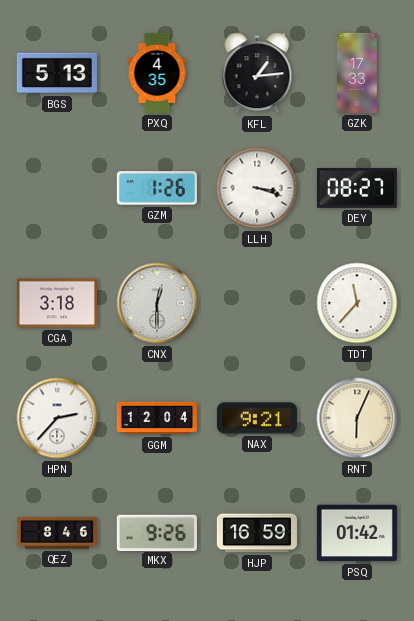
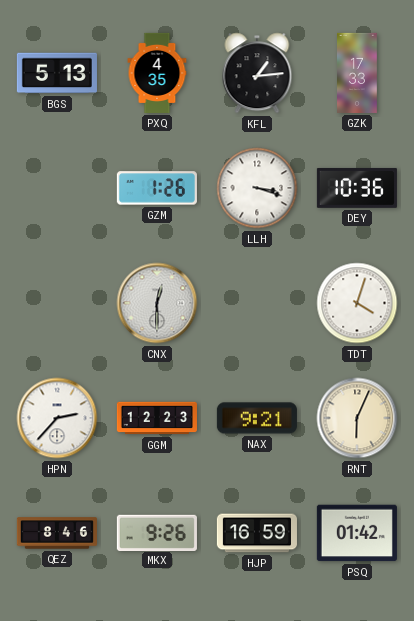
DEY: 08:27 -> 10:36 (357, 188)
CGA: 3:18 -> none (57, 303)
TDT: 11:37 -> 4:03 (357, 303)
GGM: 12:04 -> 12:23 (157, 418)
